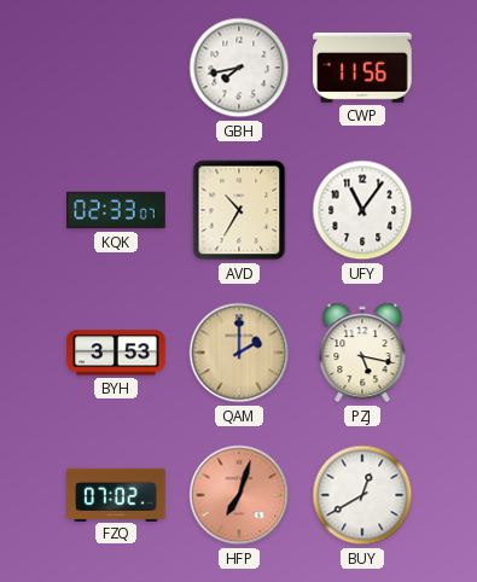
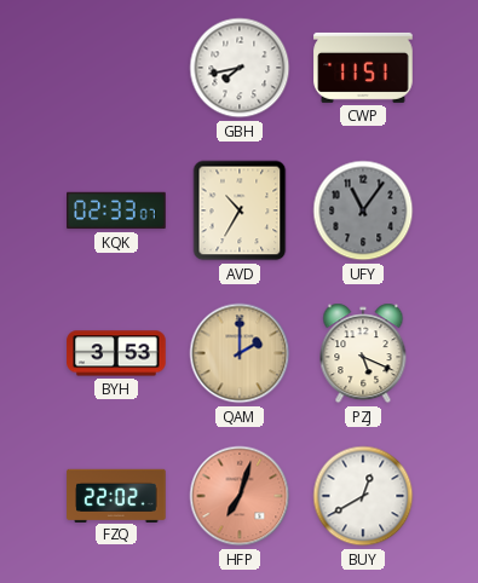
CWP: 11:56 -> 11:51 (363, 68)
UFY dial: white -> grey (363, 210)
PZJ: 5:17 -> 5:19 (363, 353)
FZQ: 07:02 -> 22:02 (116, 495)
